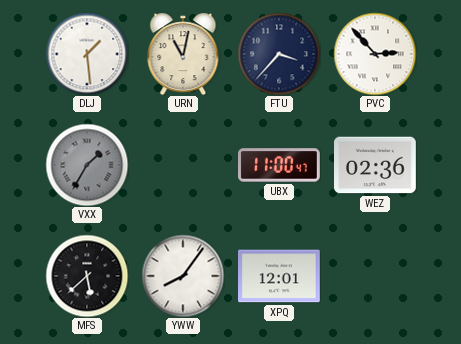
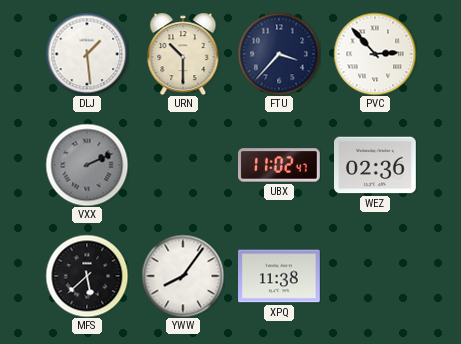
URN: 11:02 -> 10:30 (183, 54)
VXX: 1:35 -> 2:11 (87, 165)
UBX: 11:00 -> 11:02 (280, 165)
XPQ: 12:01 -> 11:38 (280, 276)
